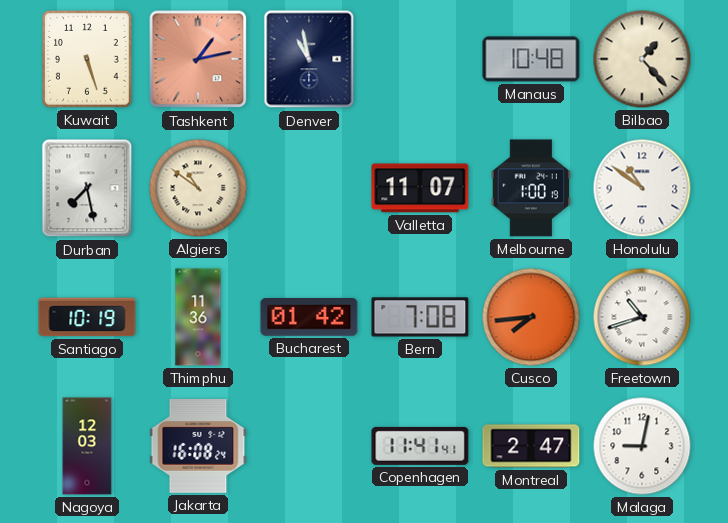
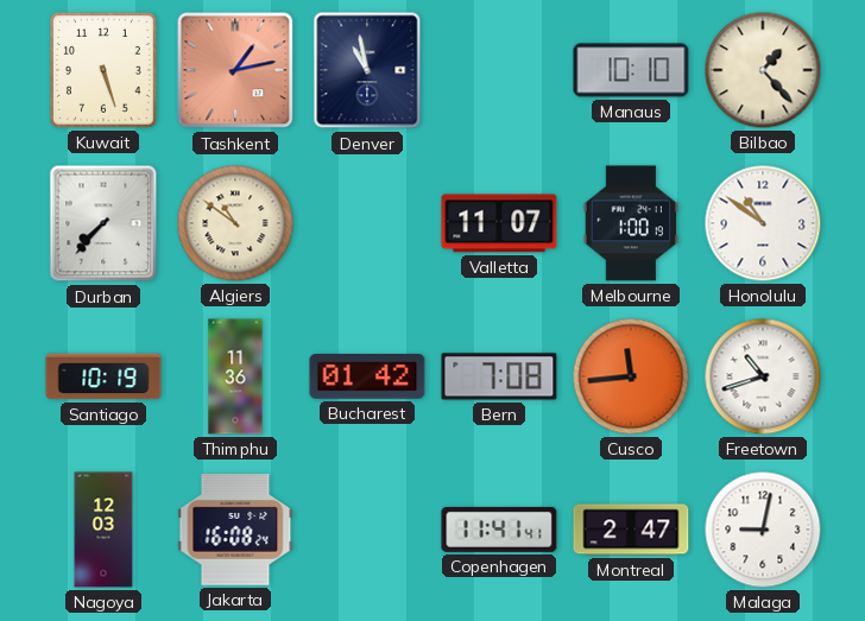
Manaus: 10:48 -> 10:10 (631, 70)
Durban: 7:28 -> 7:37 (103, 223)
Cusco: 7:44 -> 11:44 (631, 376)
